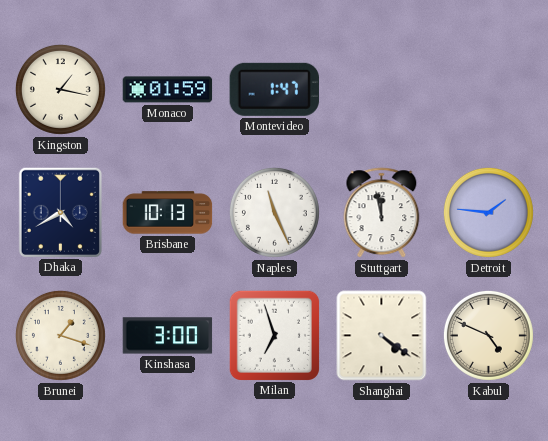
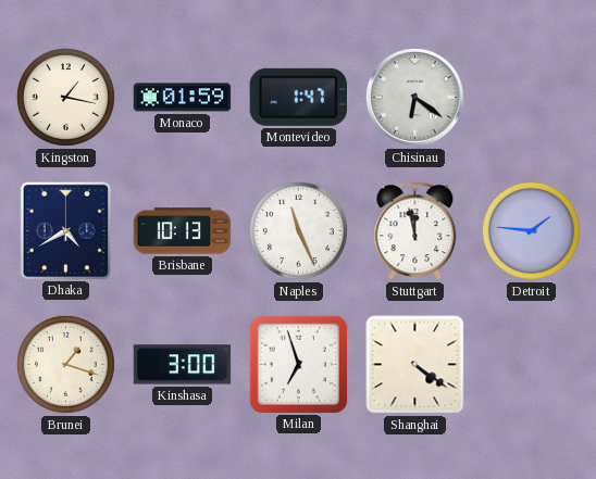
Chisinau: none -> 6:21 (414, 97)
Kabul: 4:49 -> none (488, 335)
